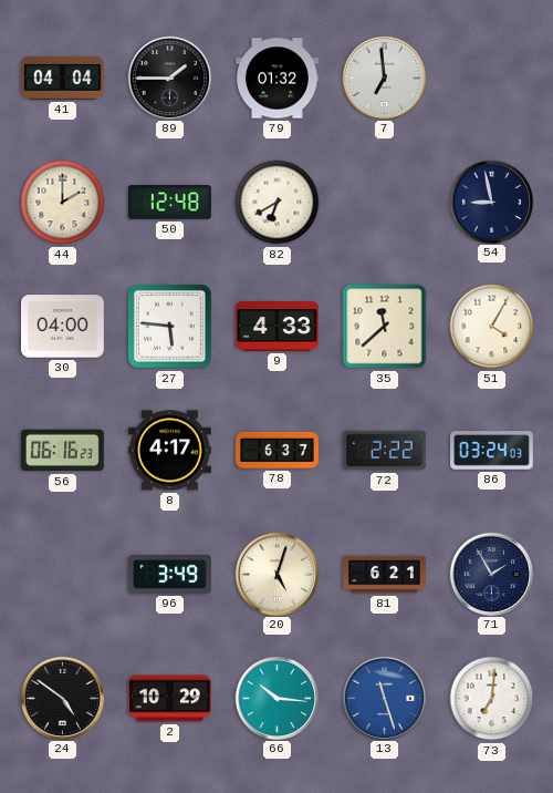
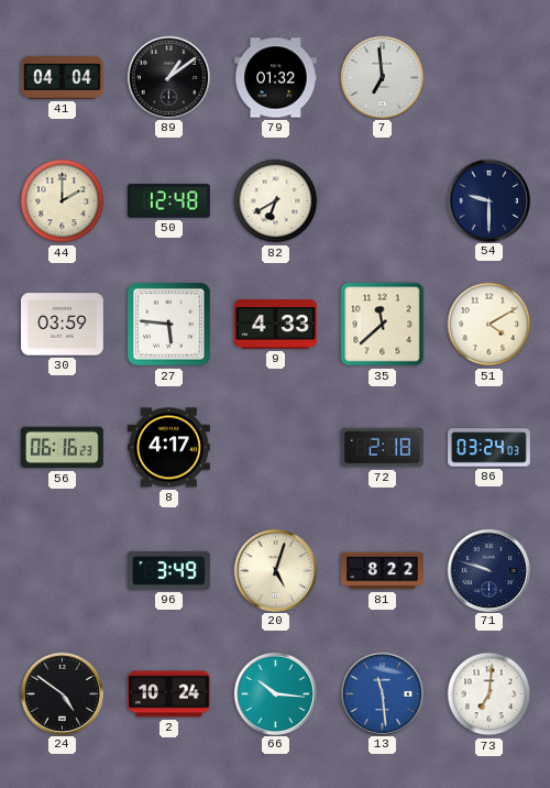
89: 1:45 -> 1:09 (168, 77)
54: 8:58 -> 9:30 (488, 200)
30: 04:00 -> 03:59 (63, 325)
51: 4:05 -> 4:10 (490, 325)
78: 6:37 -> none (278, 450)
72: 2:22 -> 2:18 (383, 448)
81: 6:21 -> 8:22 (383, 571)
71: 1:55 -> 9:48 (488, 570)
2: 10:29 -> 10:24 (169, 694)
13: 11:27 -> 11:29 (382, 693)
